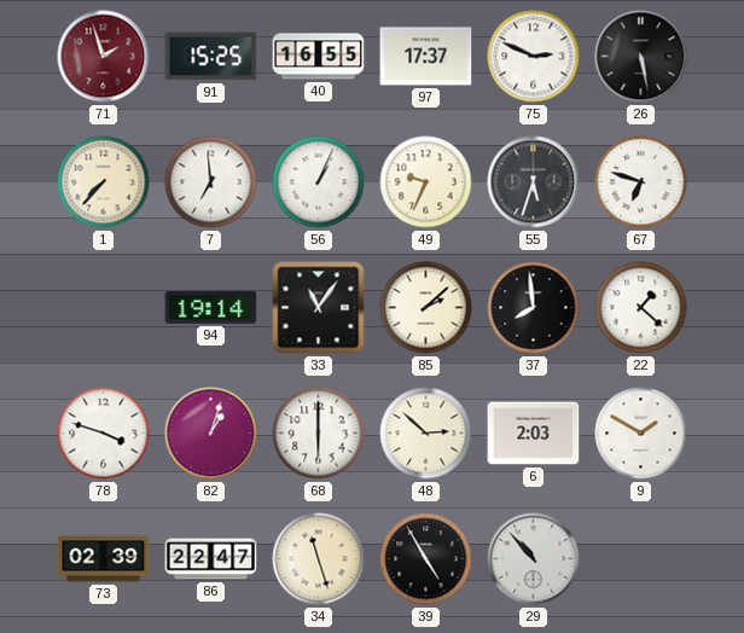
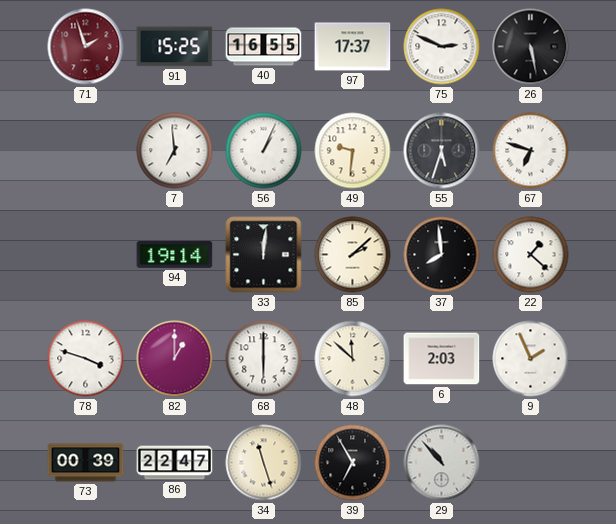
1: 7:37 -> none (104, 182)
49: 9:34 -> 9:31 (353, 151)
33: 11:06 -> 12:01 (264, 255)
82: 1:03 -> 1:00 (175, 359)
48: 2:52 -> 11:52 (353, 359)
9: 1:50 -> 1:56 (531, 359)
73: 02:39 -> 00:39 (86, 463)
39: 4:55 -> 6:55 (353, 463)
